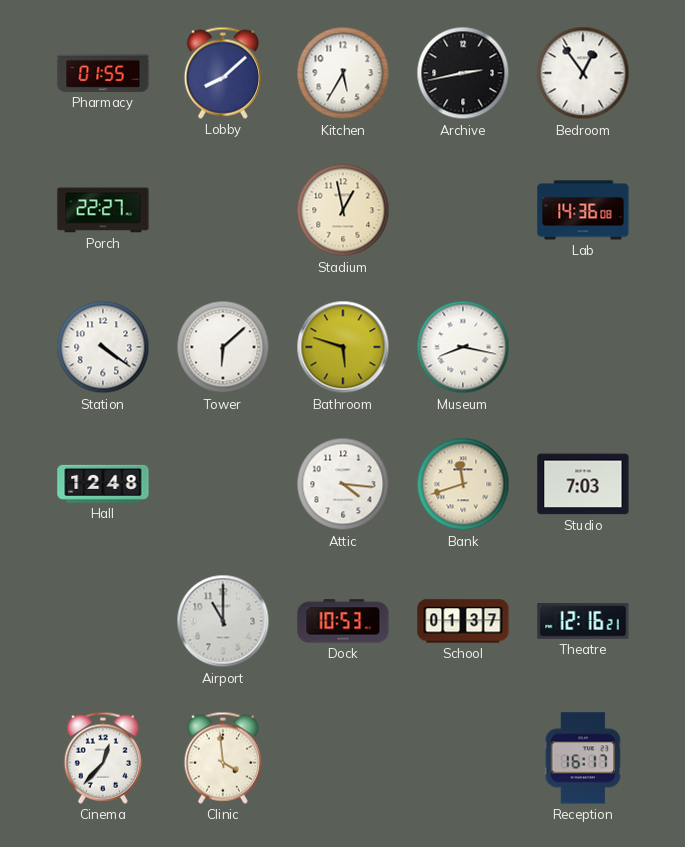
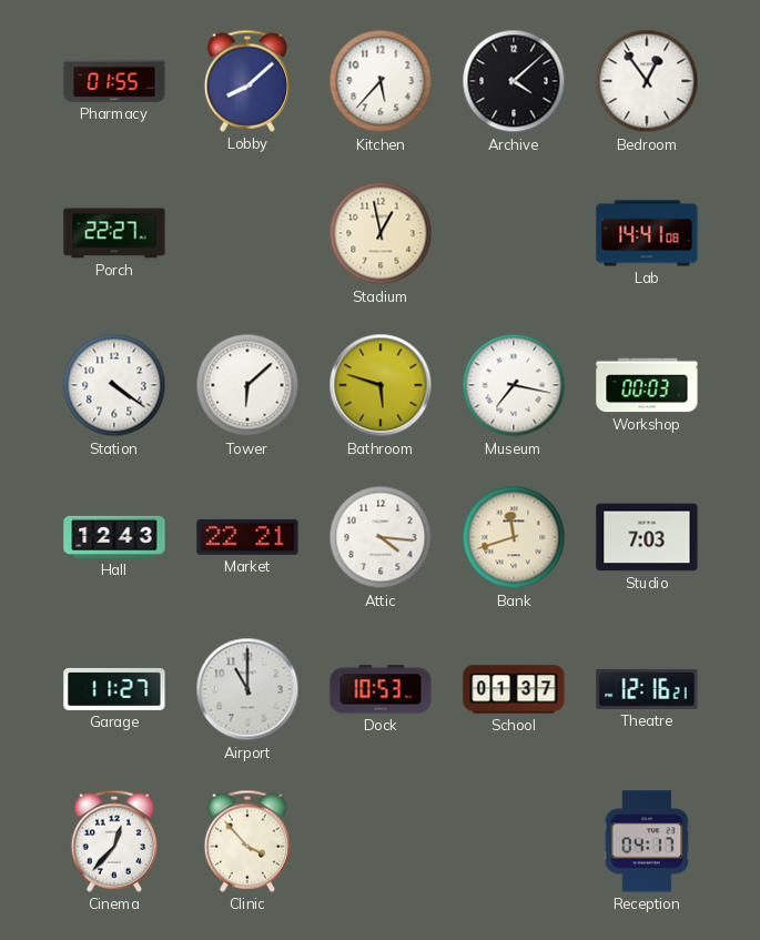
Kitchen: 5:35 -> 5:37 (381, 81)
Archive: 2:43 -> 4:08 (514, 81)
Lab: 14:36 -> 14:41 (647, 233)
Museum: 8:17 -> 7:17 (514, 385)
Workshop: none -> 00:03 (647, 385)
Hall: 12:48 -> 12:43 (114, 537)
Market: none -> 22:21 (247, 537)
Garage: none -> 11:27 (114, 689)
Clinic: 3:59 -> 3:53 (246, 841)
Reception: 16:17 -> 04:17 (647, 841)
